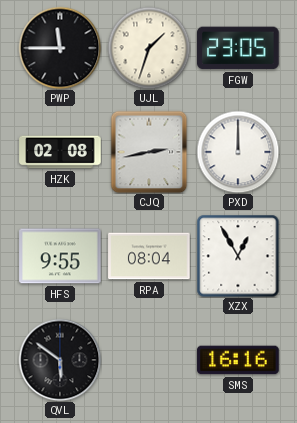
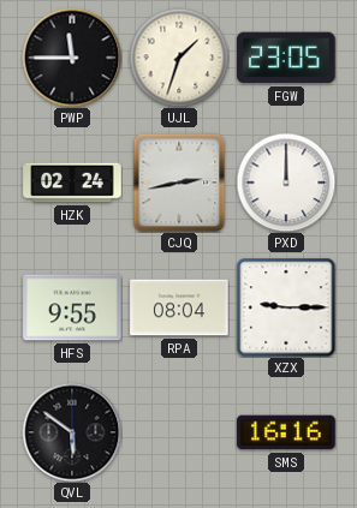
HZK: 02:08 -> 02:24 (72, 183)
XZX: 12:55 -> 9:15 (286, 307)
